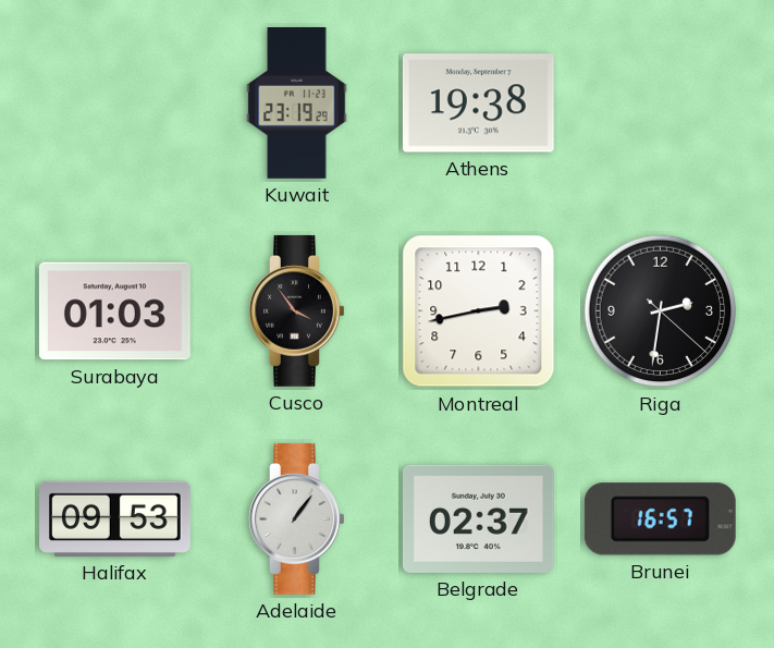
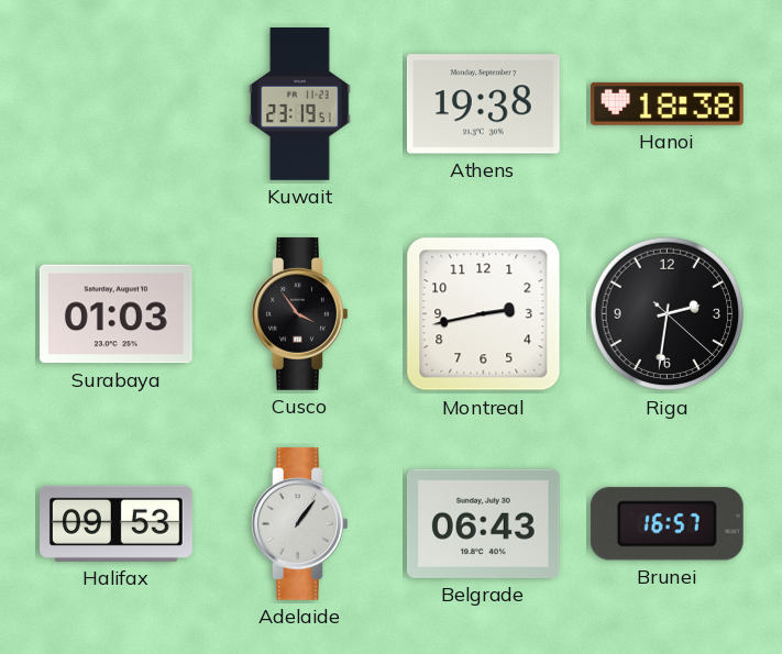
Kuwait: 23:19:29 -> 23:19:51 (300, 104)
Hanoi: none -> 18:38 (667, 103)
Belgrade: 02:37 -> 06:43 (483, 523)
